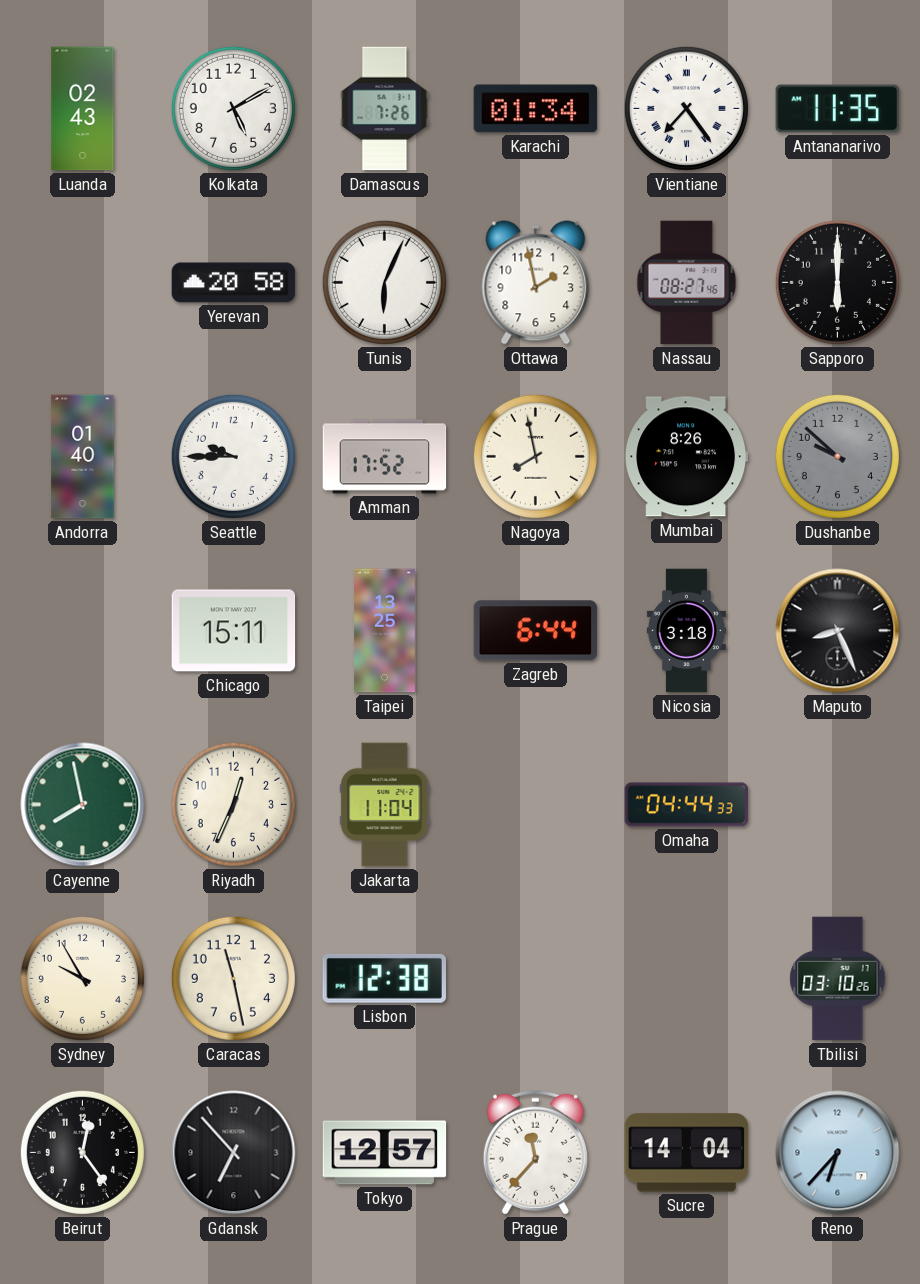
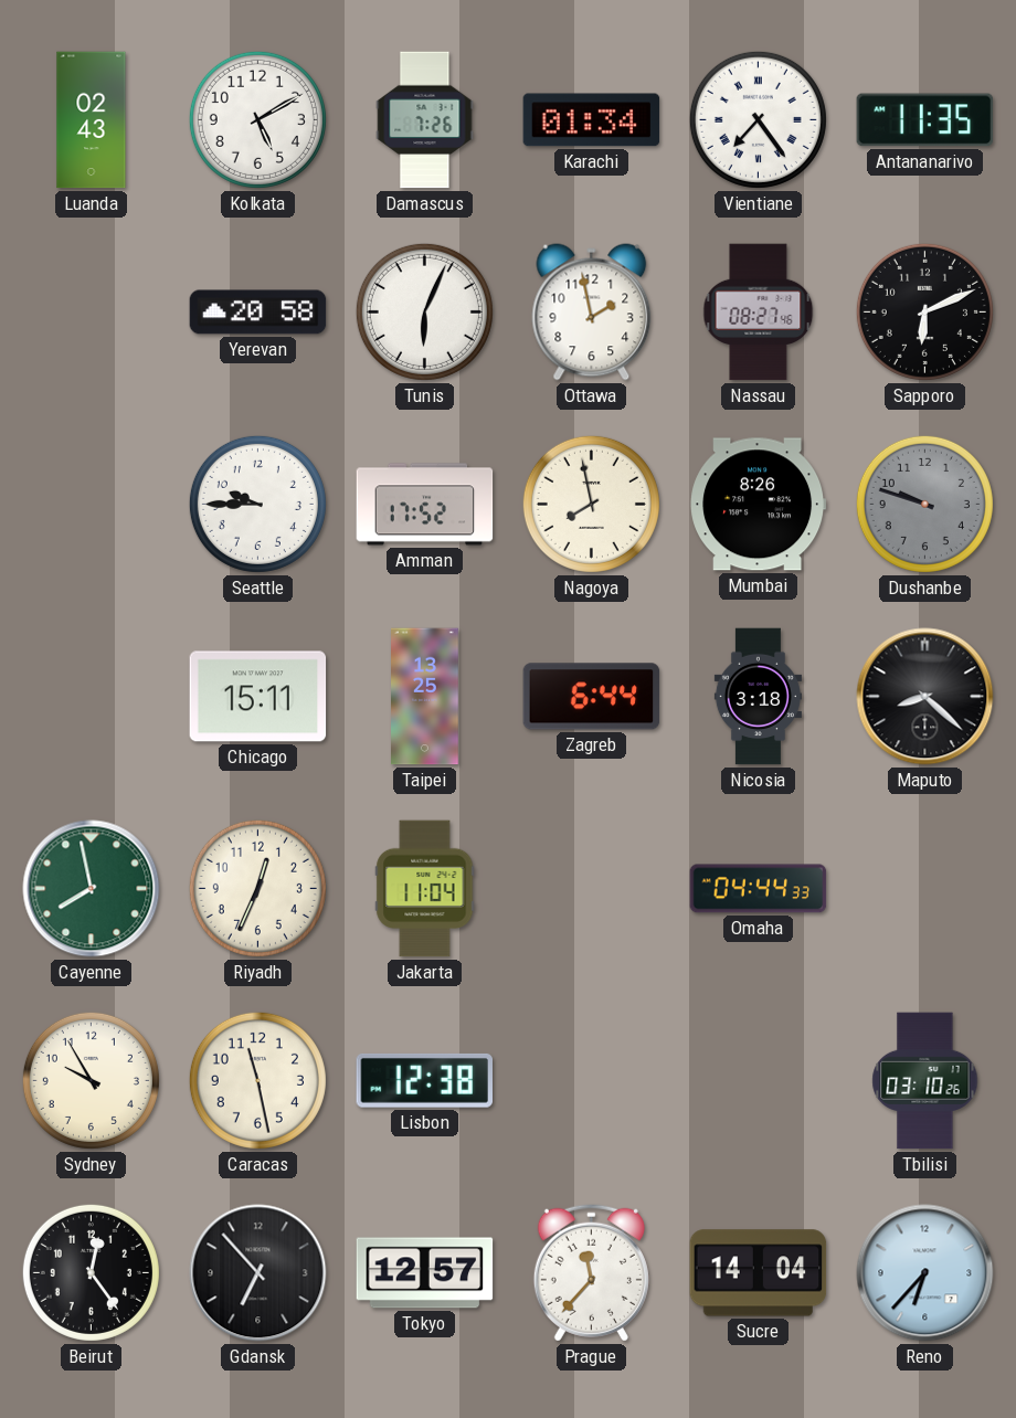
Sapporo: 6:00 -> 6:11 (924, 311)
Andorra: 01:40 -> none (83, 457)
Dushanbe: 9:52 -> 9:48 (924, 504)
Maputo: 8:26 -> 8:22 (925, 697)
